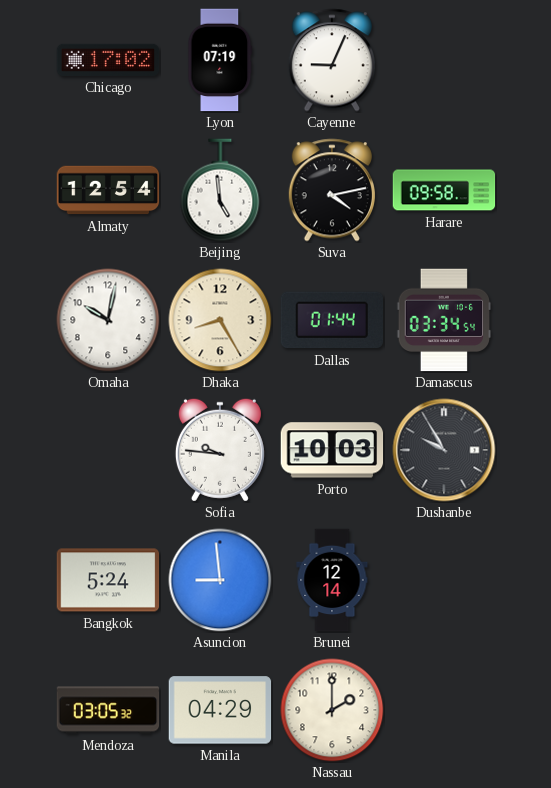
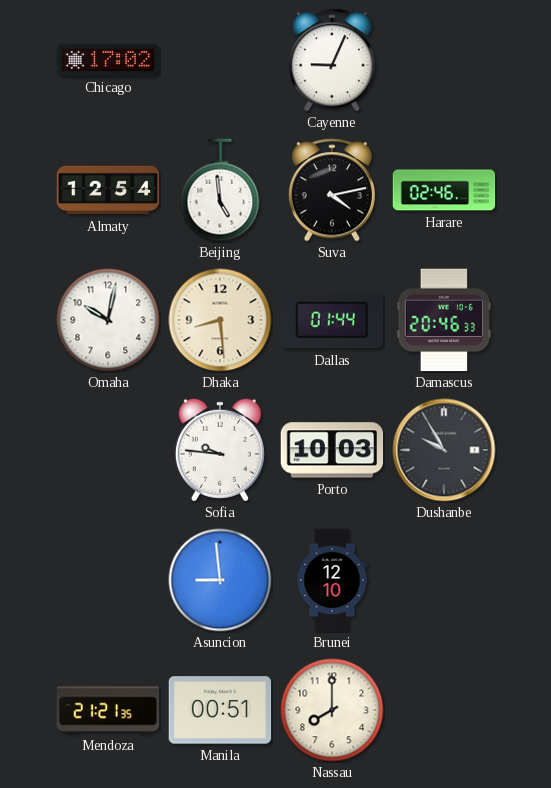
Lyon: 07:19 -> none (220, 60)
Harare: 09:58 -> 02:46 (444, 190)
Dhaka: 8:25 -> 8:29 (220, 320)
Damascus: 03:34 -> 20:46 (444, 320)
Bangkok: 5:24 -> none (108, 580)
Brunei: 12:14 -> 12:10 (332, 580)
Mendoza: 03:05 -> 21:21 (108, 710)
Manila: 04:29 -> 00:51 (220, 710)
Nassau: 2:00 -> 8:00 (332, 710)
